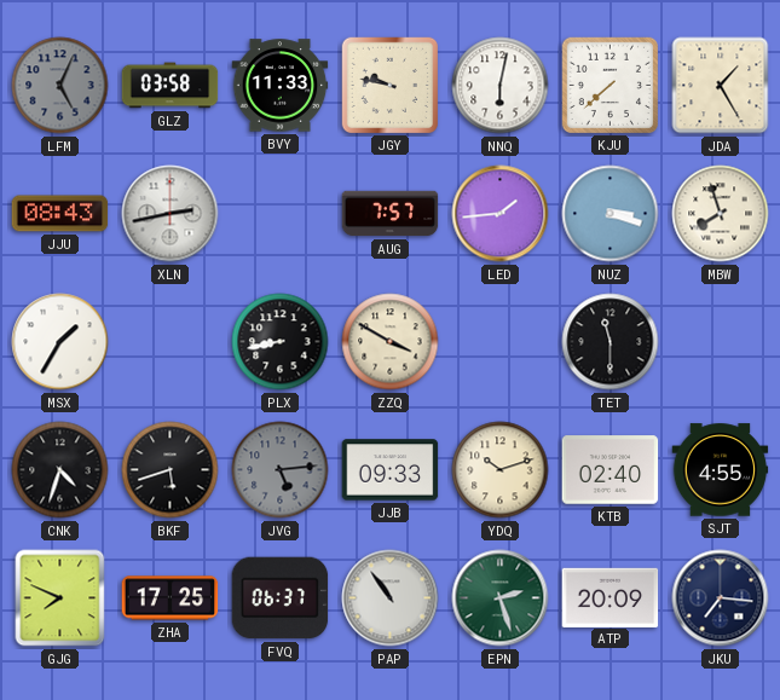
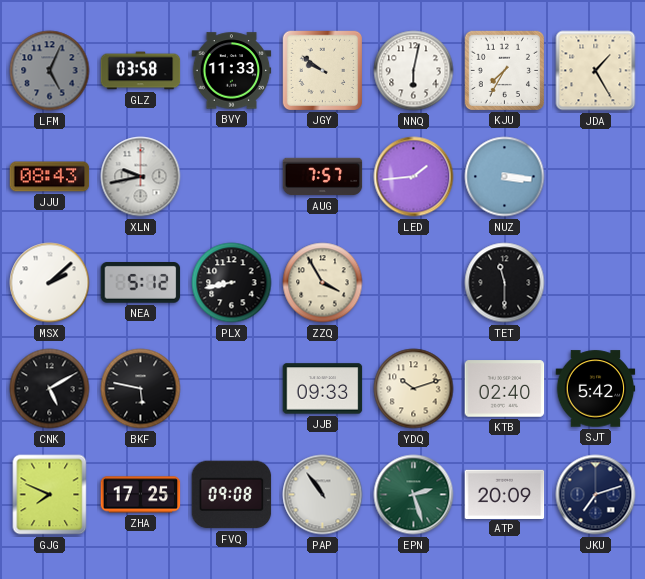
JGY: 9:47 -> 9:51 (322, 70)
KJU: 7:38 -> 7:35 (504, 70)
XLN: 2:43 -> 9:43 (141, 177)
NUZ: 3:18 -> 3:16 (505, 177)
MBW: 7:57 -> none (721, 214)
MSX: 1:35 -> 2:08 (50, 283)
NEA: none -> 5:12 (141, 283)
ZZQ: 3:50 -> 3:55 (323, 283)
CNK: 4:33 -> 5:10 (50, 389)
BKF: 5:42 -> 5:47 (141, 389)
JVG: 5:14 -> none (281, 470)
SJT: 4:55 -> 5:42 (596, 389)
FVQ: 06:37 -> 09:08 (232, 495)
JKU: 7:16 -> 7:12 (596, 495)
